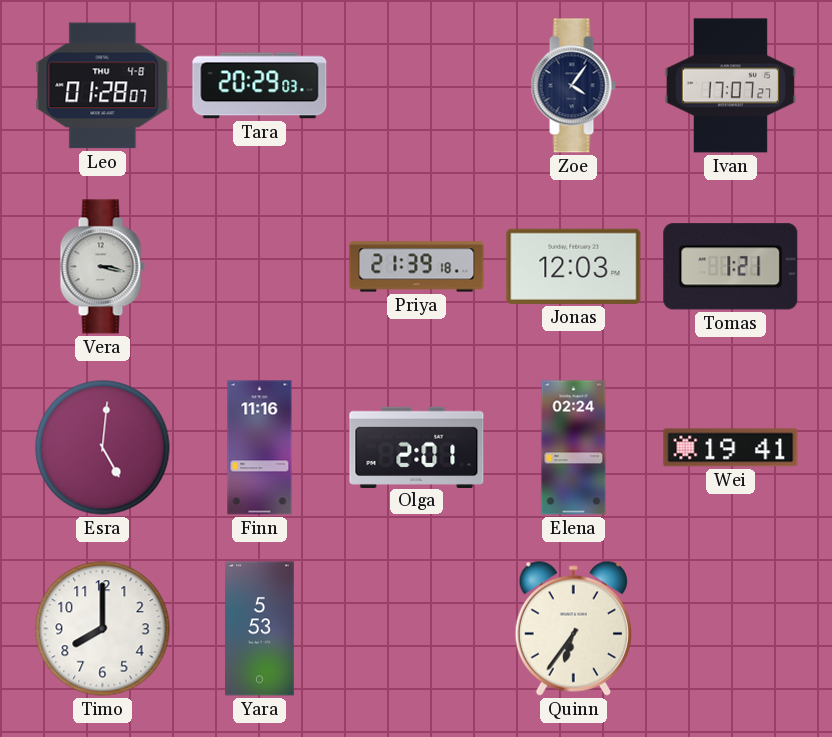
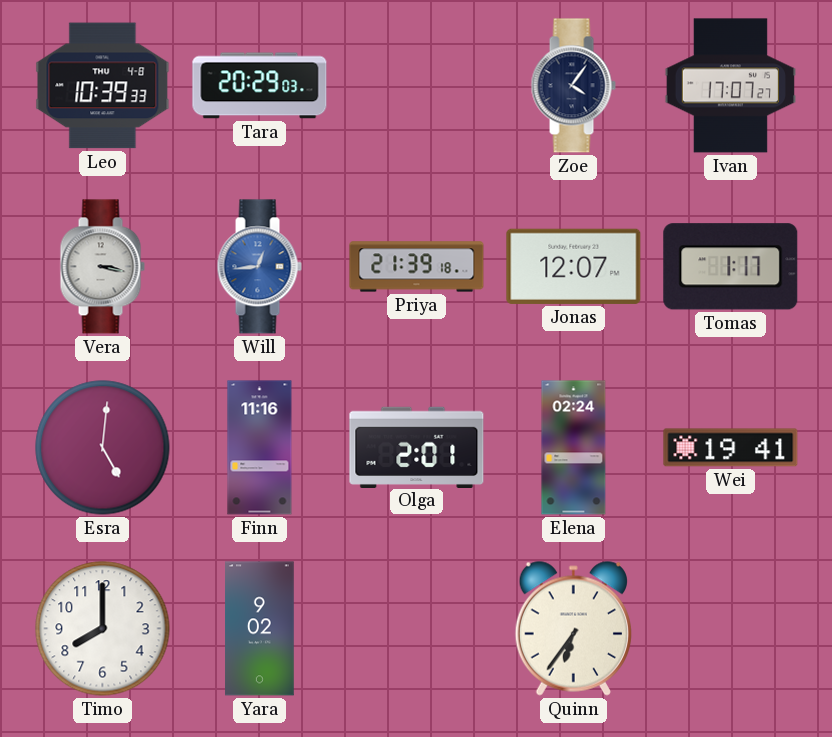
Leo: 01:28 -> 10:39 (103, 86)
Will: none -> 12:44 (259, 267)
Jonas: 12:03 -> 12:07 (574, 266)
Tomas: 1:21 -> 1:17 (731, 267)
Yara: 5:53 -> 9:02 (260, 629)
